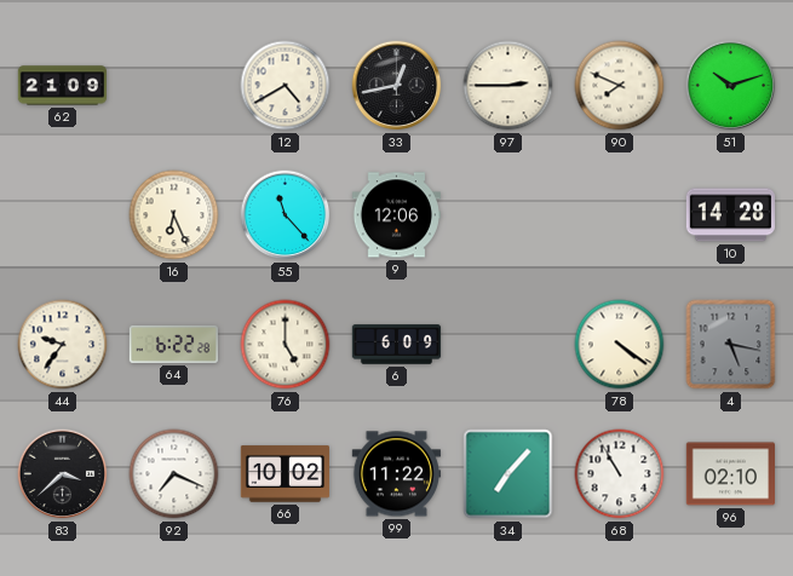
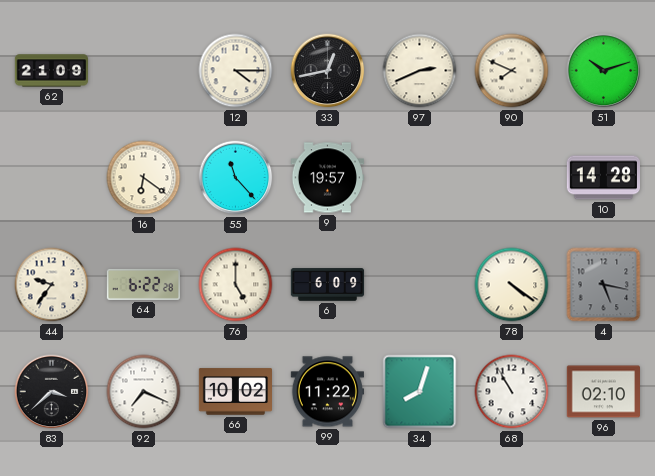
12: 4:40 -> 4:15 (236, 71)
97: 2:45 -> 2:41 (420, 71)
16: 6:26 -> 6:21 (144, 178)
9: 12:06 -> 19:57 (327, 178)
34: 7:07 -> 8:03 (420, 392)
